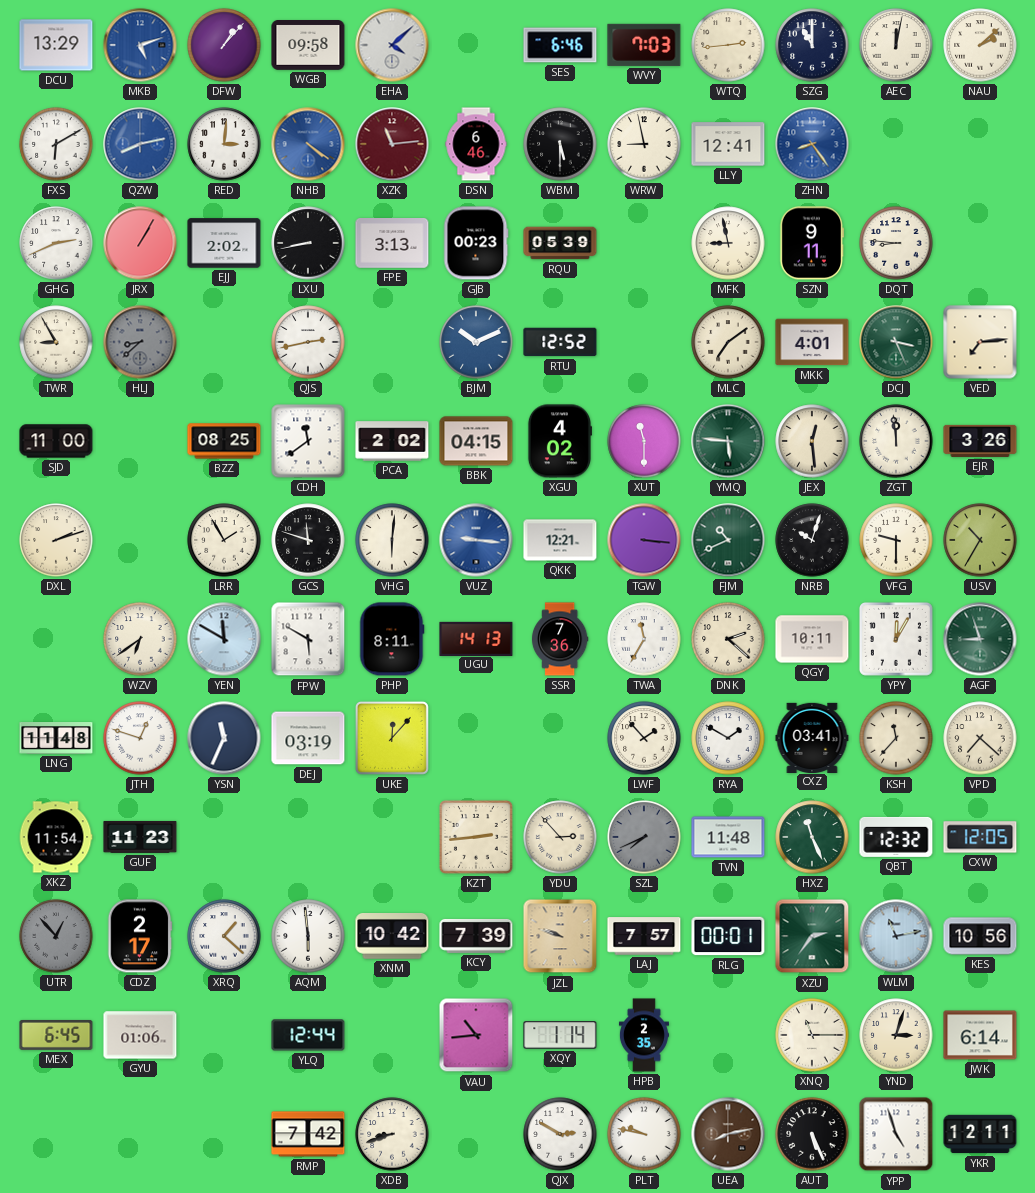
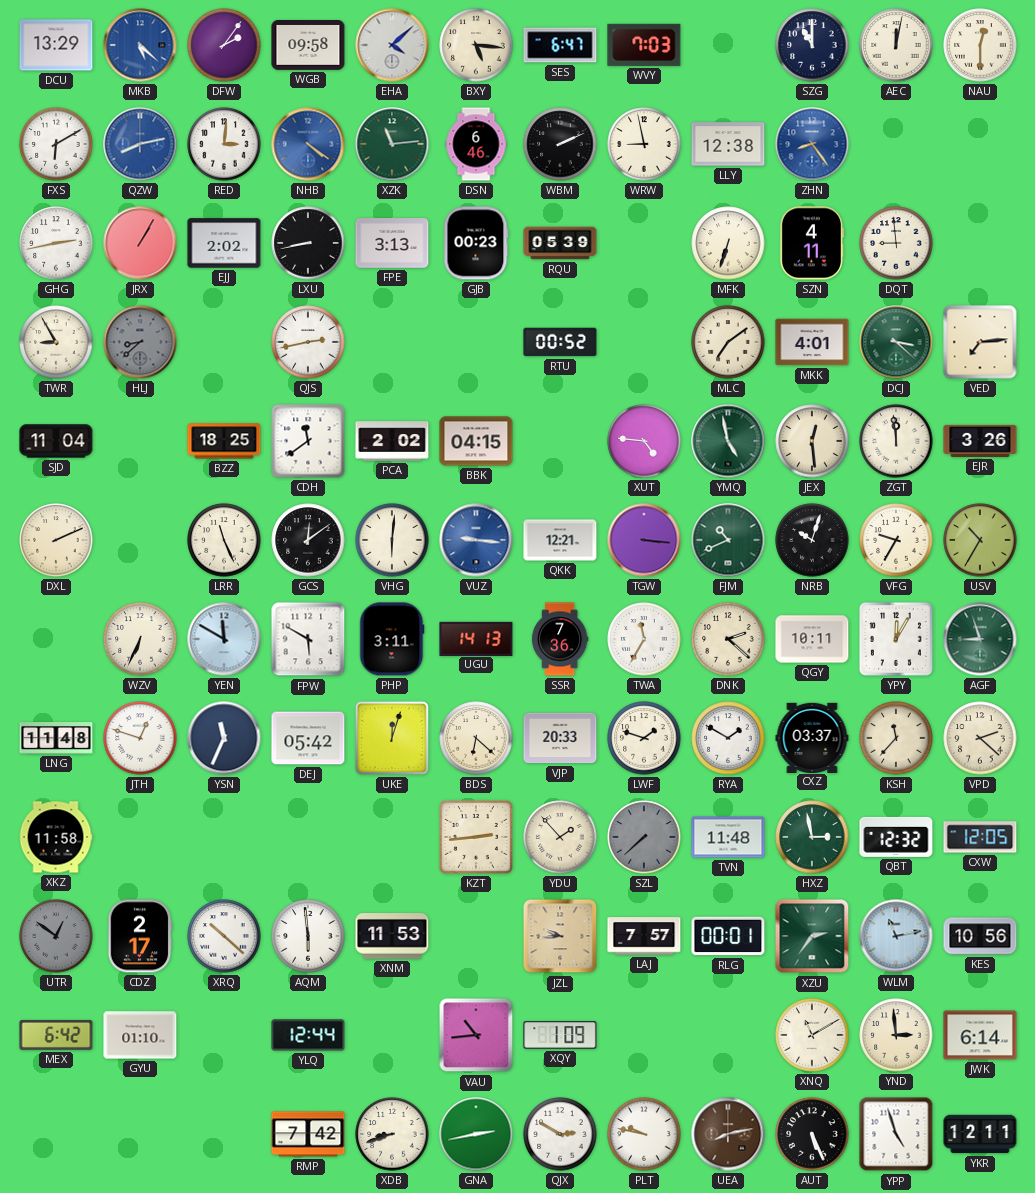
MKB: 5:12 -> 5:22 (140, 45)
DFW: 1:07 -> 2:06 (224, 45)
BXY: none -> 5:16 (476, 45)
SES: 6:46 -> 6:47 (560, 45)
WTQ: 2:44 -> none (728, 45)
NAU: 2:08 -> 12:30 (980, 45)
XZK dial: burgundy -> green (392, 144)
WBM: 5:30 -> 2:11 (560, 144)
LLY: 12:41 -> 12:38 (728, 144)
GHG: 2:41 -> 2:43 (56, 243)
MFK: 8:58 -> 6:33 (728, 243)
SZN: 9:11 -> 4:11 (812, 243)
DQT: 8:46 -> 8:59 (896, 243)
BJM: 10:11 -> none (476, 342)
RTU: 12:52 -> 00:52 (560, 342)
DCJ: 3:26 -> 3:22 (896, 342)
SJD: 11:00 -> 11:04 (56, 441)
BZZ: 08:25 -> 18:25 (224, 441)
XGU: 4:02 -> none (559, 441)
XUT: 11:30 -> 4:46 (644, 441)
YMQ: 5:46 -> 4:58 (728, 441)
DXL: 2:12 -> 2:11 (56, 540)
LRR: 1:55 -> 11:26 (224, 540)
GCS: 11:48 -> 12:09 (308, 540)
VFG: 9:30 -> 9:35 (896, 540)
WZV: 6:39 -> 6:34 (140, 639)
PHP: 8:11 -> 3:11 (392, 639)
DEJ: 03:19 -> 05:42 (308, 738)
UKE: 12:07 -> 12:03 (392, 738)
BDS: none -> 6:22 (476, 738)
VJP: none -> 20:33 (560, 738)
LWF: 1:53 -> 1:48 (644, 738)
CXZ: 03:41 -> 03:37 (812, 737)
VPD: 7:22 -> 2:22 (980, 738)
XKZ: 11:54 -> 11:58 (56, 837)
GUF: 11:23 -> none (140, 837)
YDU: 2:53 -> 1:53 (560, 837)
SZL: 7:41 -> 7:38 (644, 837)
HXZ: 11:26 -> 2:58 (812, 837)
UTR: 12:53 -> 12:51 (56, 936)
XRQ: 1:22 -> 10:22 (224, 936)
XNM: 10:42 -> 11:53 (392, 937)
KCY: 7:39 -> none (476, 936)
JZL: 9:48 -> 9:44 (560, 936)
MEX: 6:45 -> 6:42 (56, 1035)
GYU: 01:06 -> 01:10 (140, 1035)
XQY: 1:14 -> 1:09 (560, 1035)
HPB: 2:35 -> none (644, 1035)
XNQ: 11:15 -> 11:10 (812, 1035)
YND: 3:03 -> 2:59 (896, 1035)
GNA: none -> 2:43 (476, 1134)
